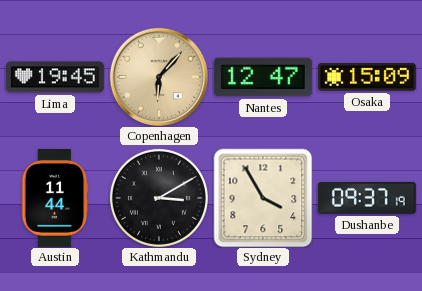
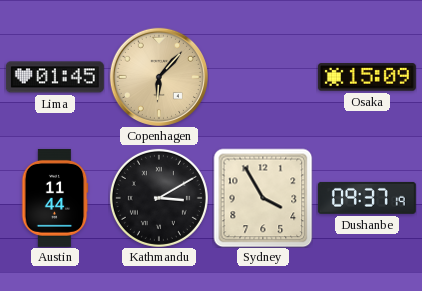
Lima: 19:45 -> 01:45 (55, 77)
Nantes: 12:47 -> none (263, 77)
